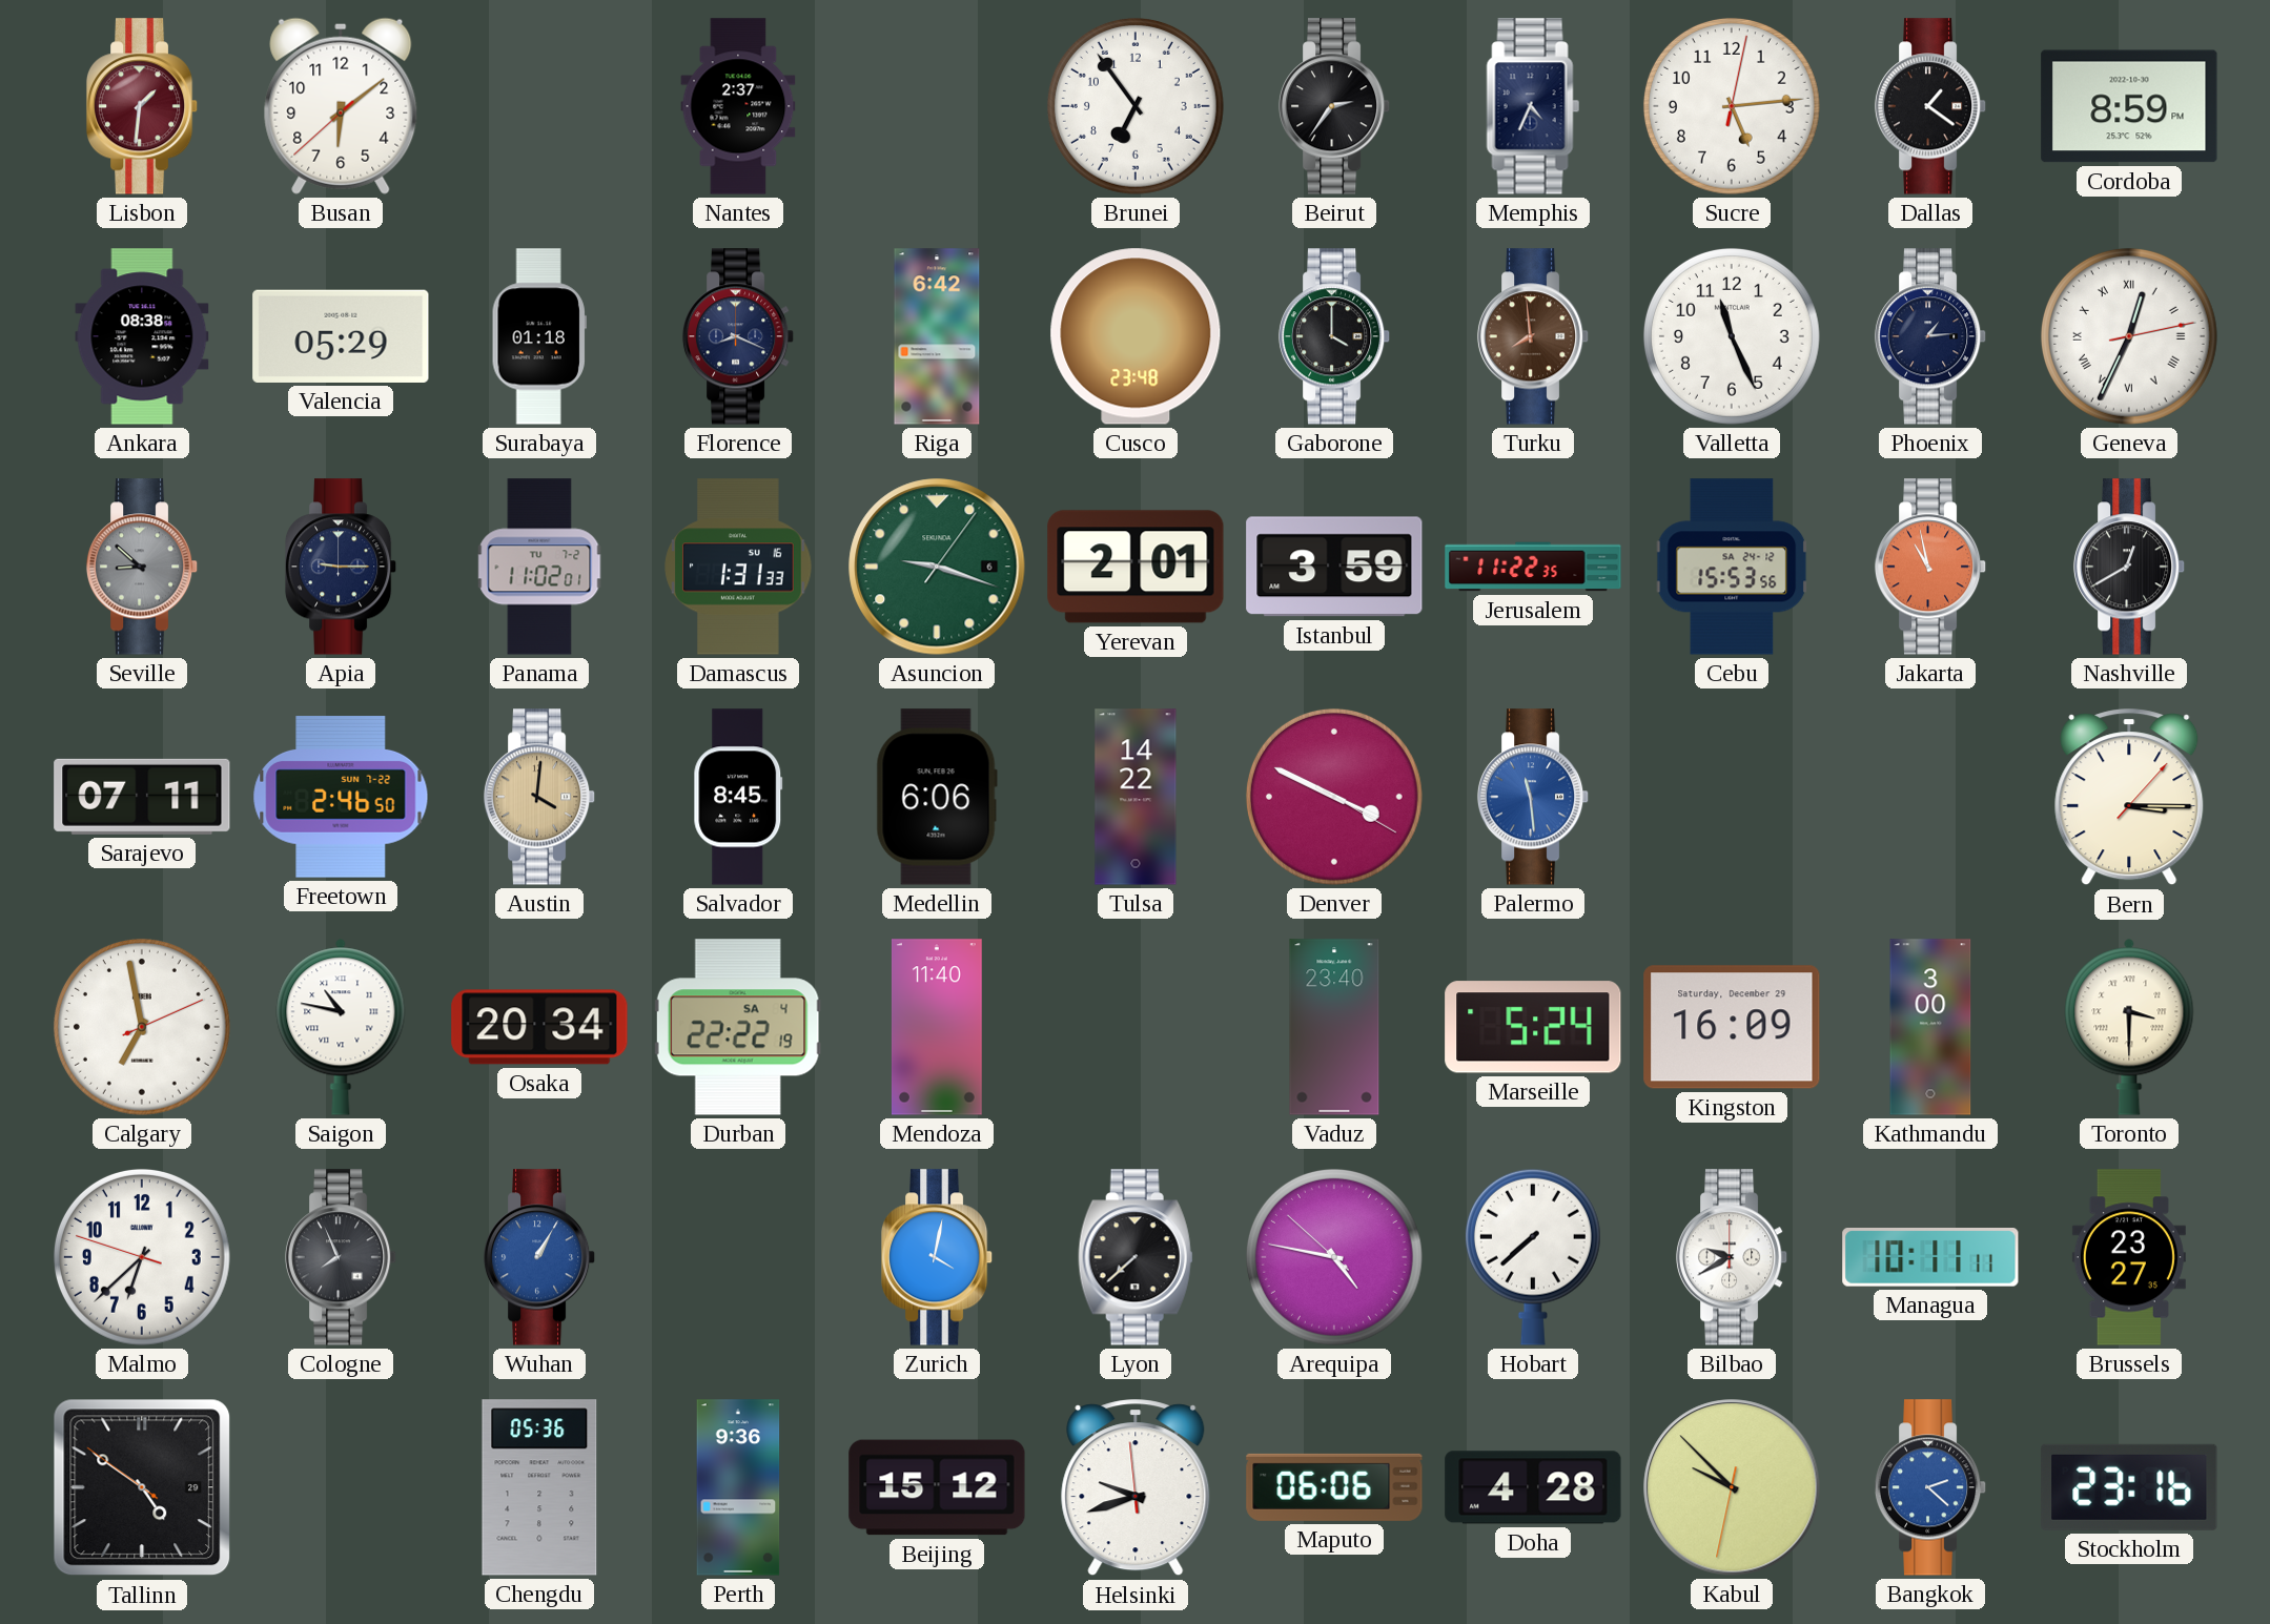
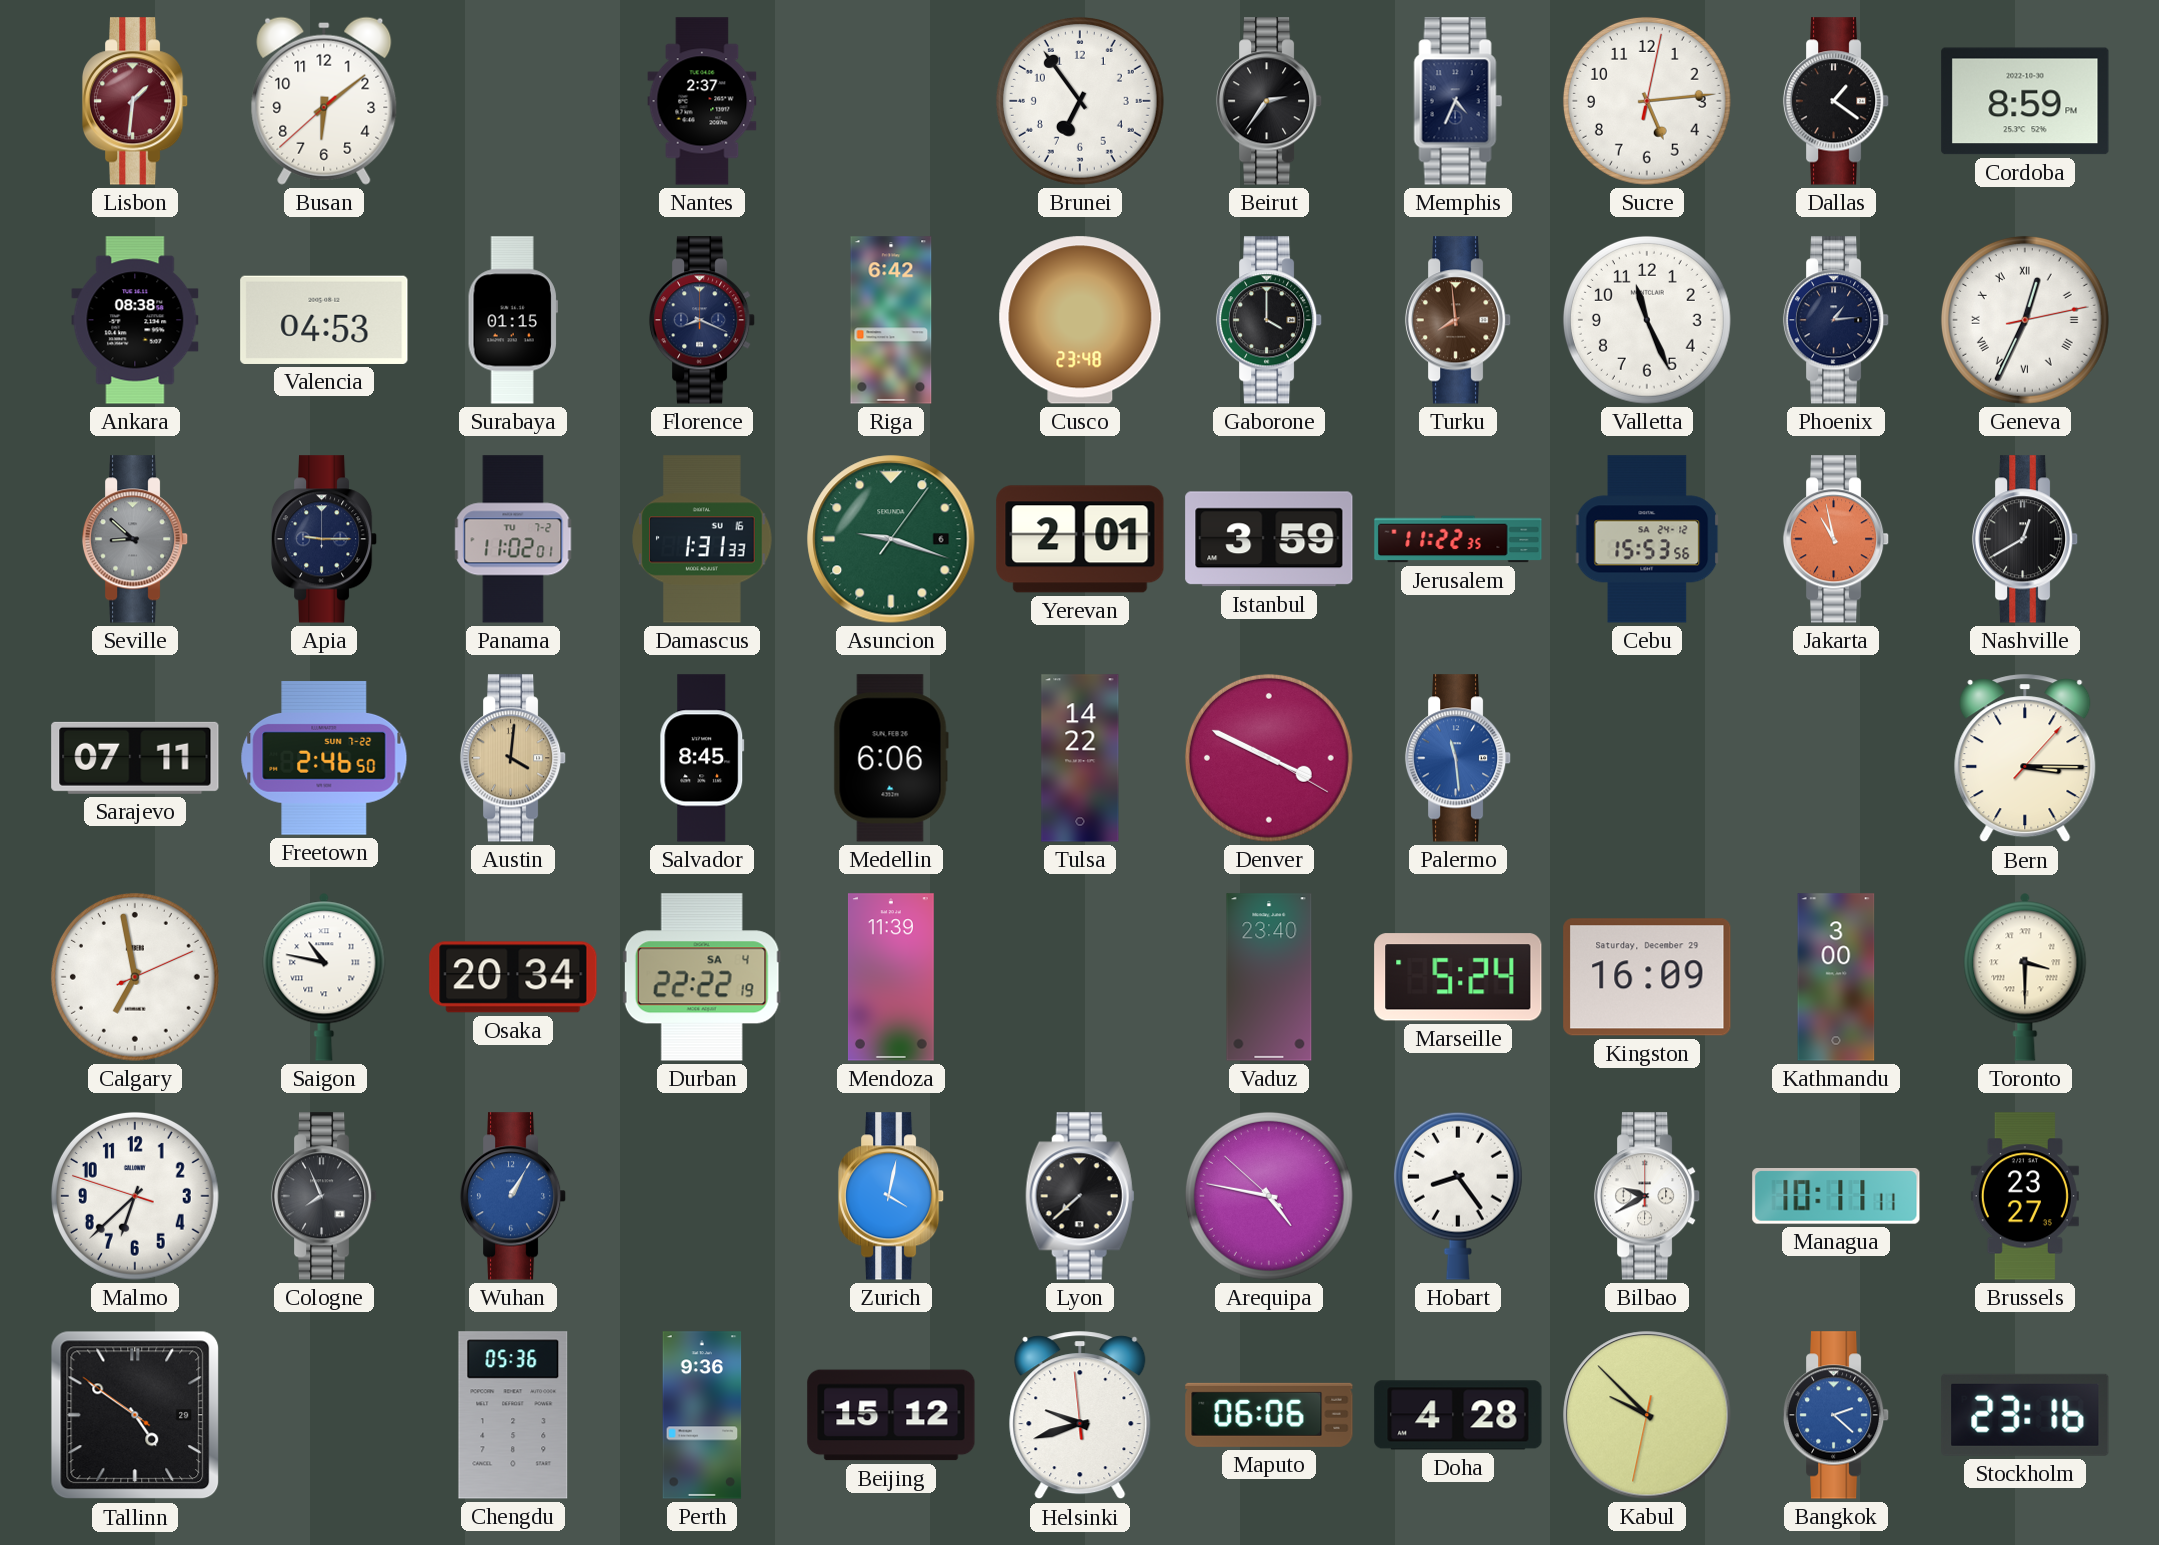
Valencia: 05:29 -> 04:53 (324, 320)
Surabaya: 01:18 -> 01:15 (513, 320)
Mendoza: 11:40 -> 11:39 (891, 977)
Hobart: 7:38 -> 8:24 (1458, 1196)
